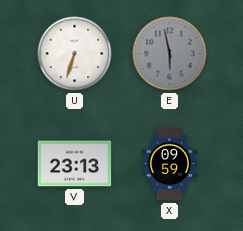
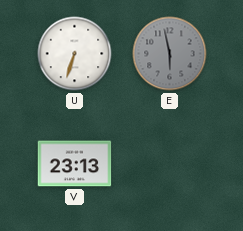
X: 09:59 -> none (170, 164)
